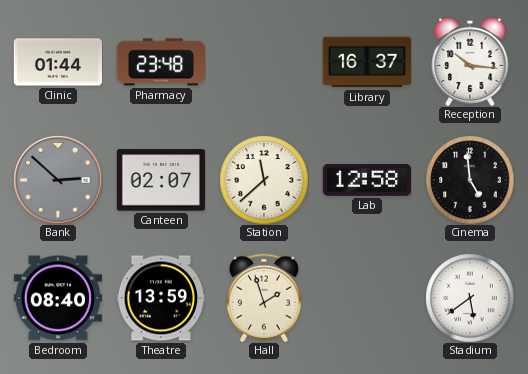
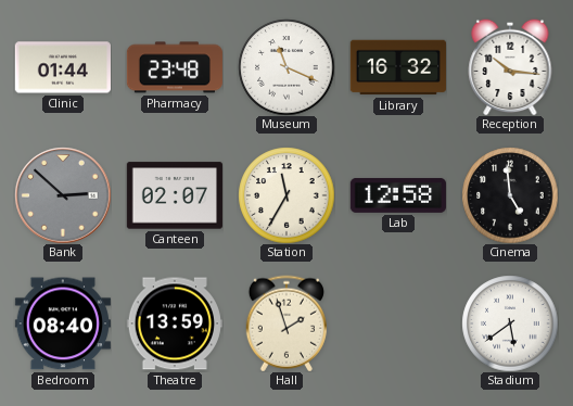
Museum: none -> 11:19 (286, 67)
Library: 16:37 -> 16:32 (398, 67)
Station: 11:38 -> 11:35 (286, 195)
